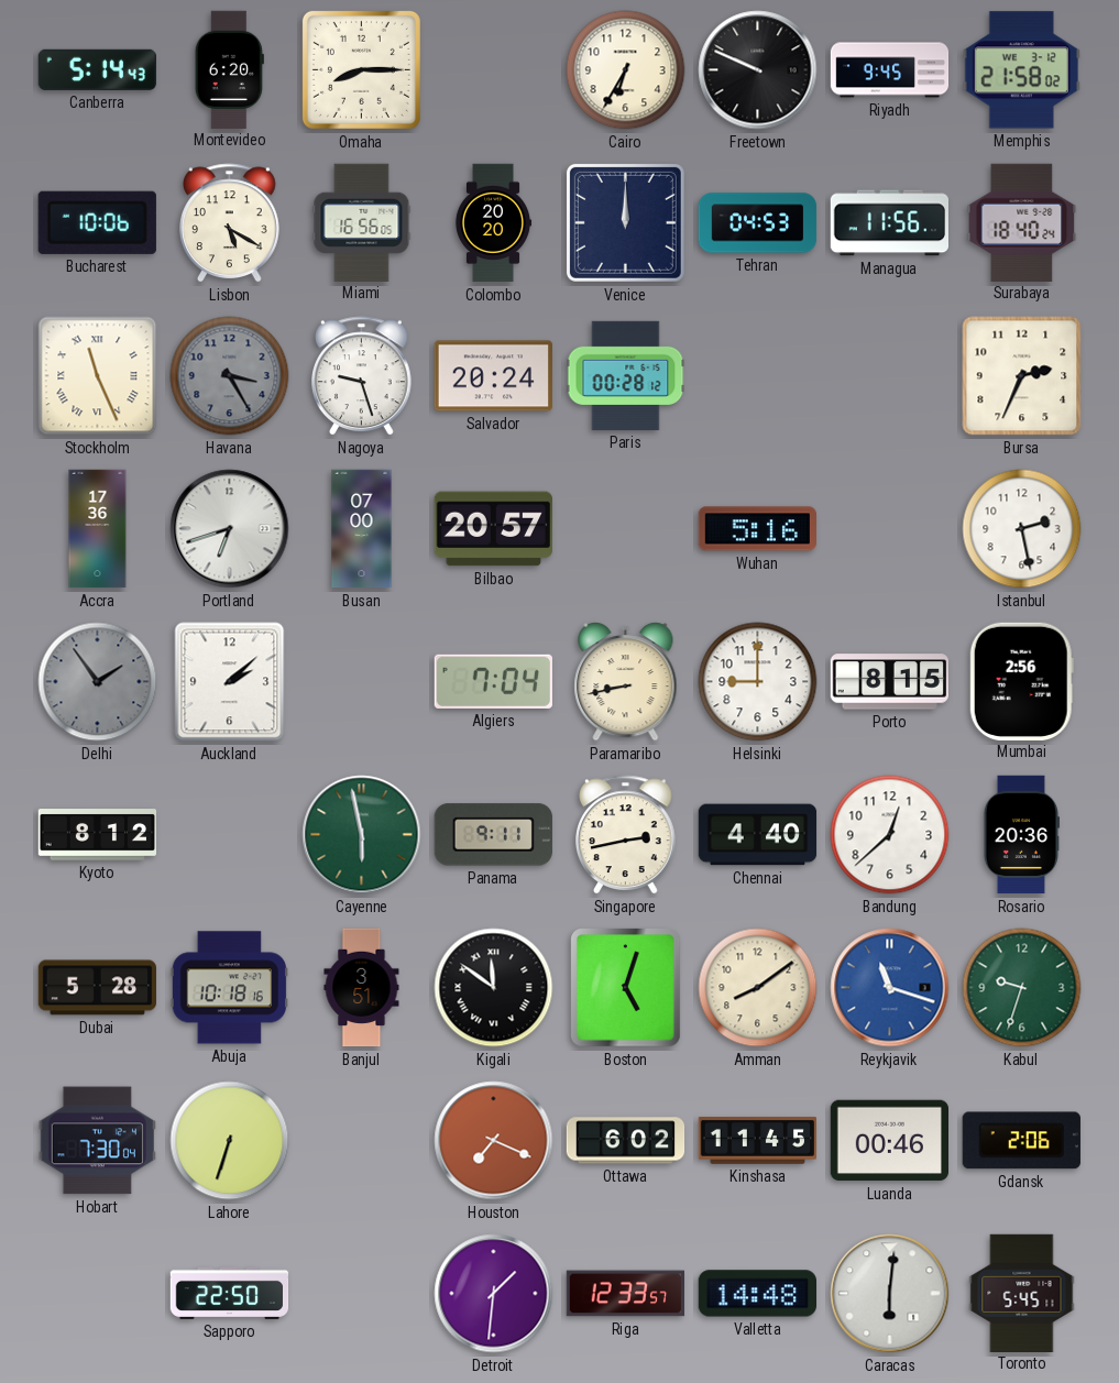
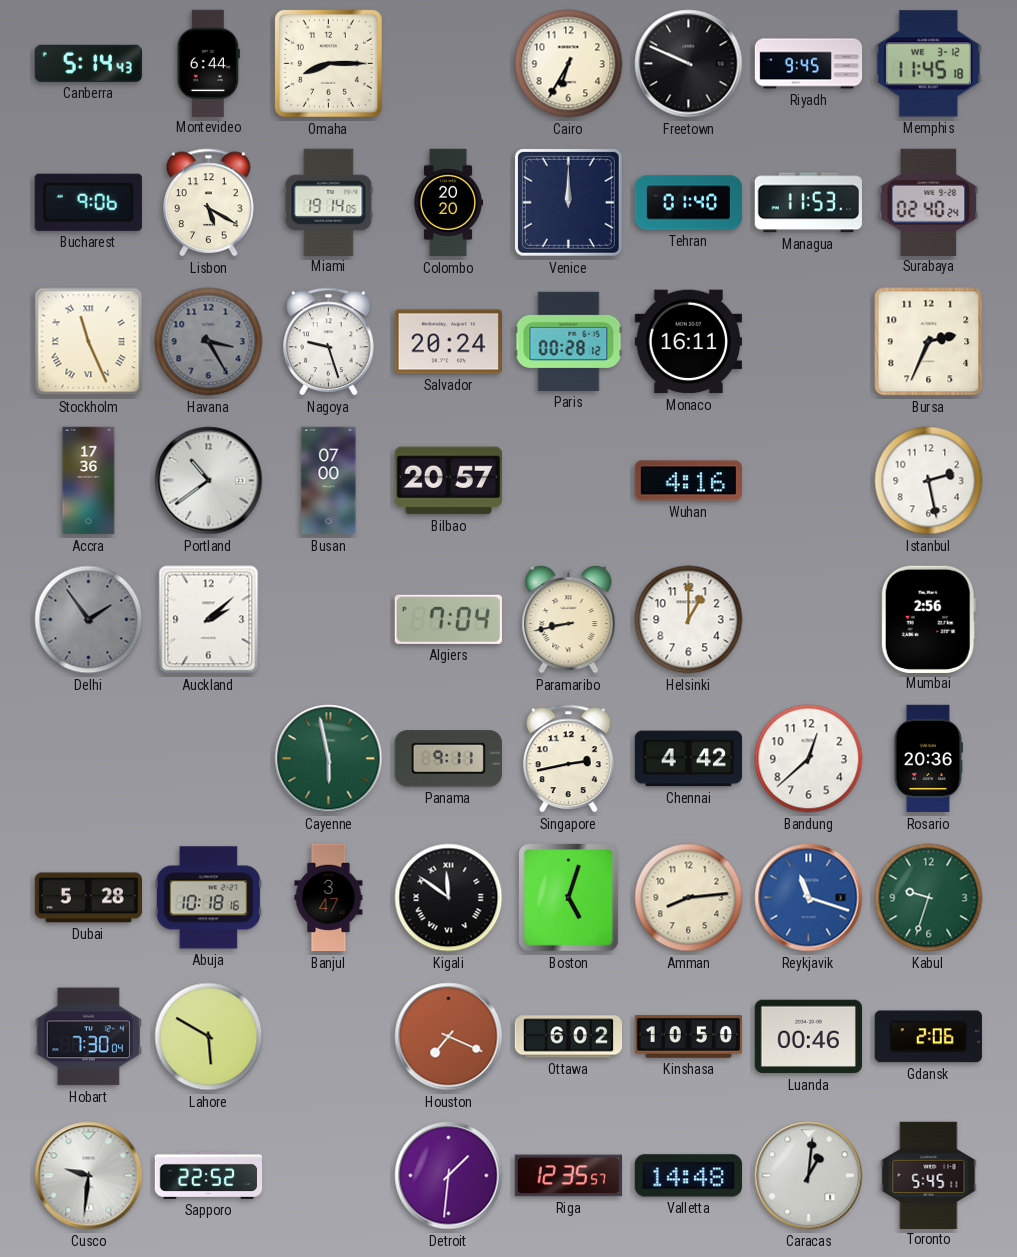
Montevideo: 6:20 -> 6:44 (208, 63)
Memphis: 21:58 -> 11:45 (928, 64)
Bucharest: 10:06 -> 9:06 (88, 202)
Miami: 16:56 -> 19:14 (329, 202)
Tehran: 04:53 -> 01:40 (689, 203)
Managua: 11:56 -> 11:53 (808, 203)
Surabaya: 18:40 -> 02:40 (929, 202)
Monaco: none -> 16:11 (688, 342)
Portland: 6:42 -> 10:39 (209, 481)
Wuhan: 5:16 -> 4:16 (688, 481)
Helsinki: 9:00 -> 1:00 (689, 620)
Porto: 8:15 -> none (889, 682)
Kyoto: 8:12 -> none (98, 835)
Chennai: 4:40 -> 4:42 (689, 759)
Banjul: 3:51 -> 3:47 (329, 898)
Amman: 8:09 -> 8:14 (689, 898)
Lahore: 6:33 -> 5:50 (209, 1037)
Kinshasa: 11:45 -> 10:50 (689, 1037)
Cusco: none -> 9:31 (89, 1176)
Sapporo: 22:50 -> 22:52 (209, 1175)
Riga: 12:33 -> 12:35 (568, 1176)
Caracas: 6:01 -> 1:01 (809, 1176)
